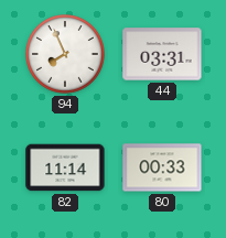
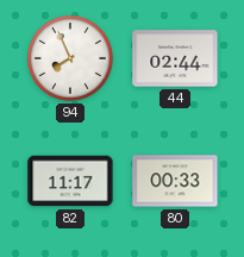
44: 03:31 -> 02:44 (175, 58)
82: 11:14 -> 11:17 (70, 181)
